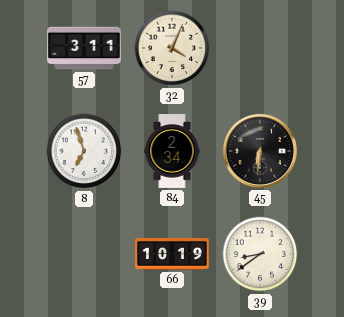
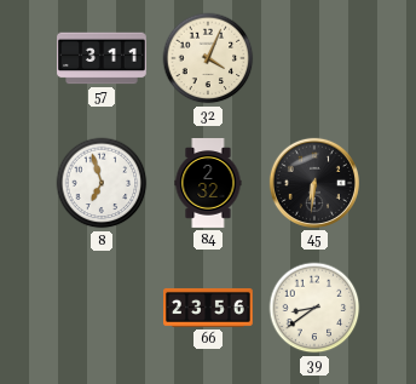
84: 2:34 -> 2:32 (208, 183)
66: 10:19 -> 23:56 (209, 308)
